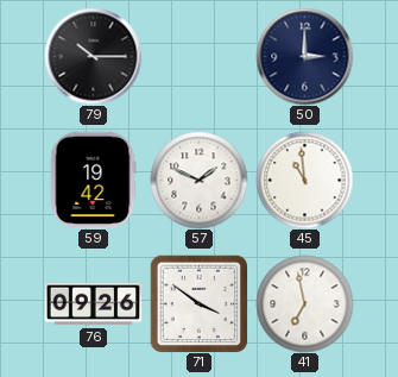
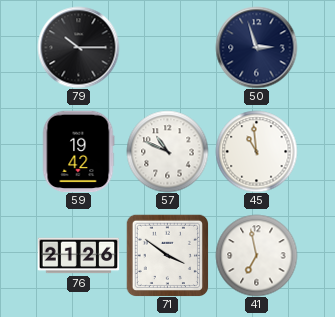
50: 3:00 -> 2:57 (256, 47)
57: 1:49 -> 10:49 (167, 151)
76: 09:26 -> 21:26 (78, 256)
